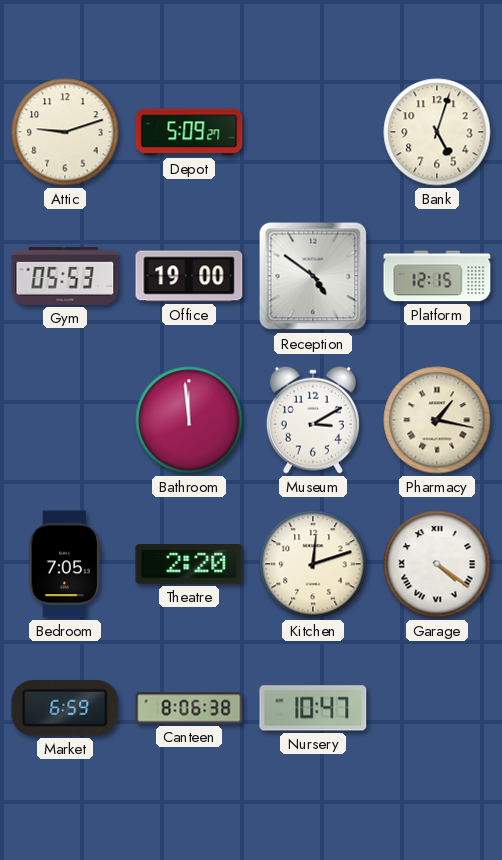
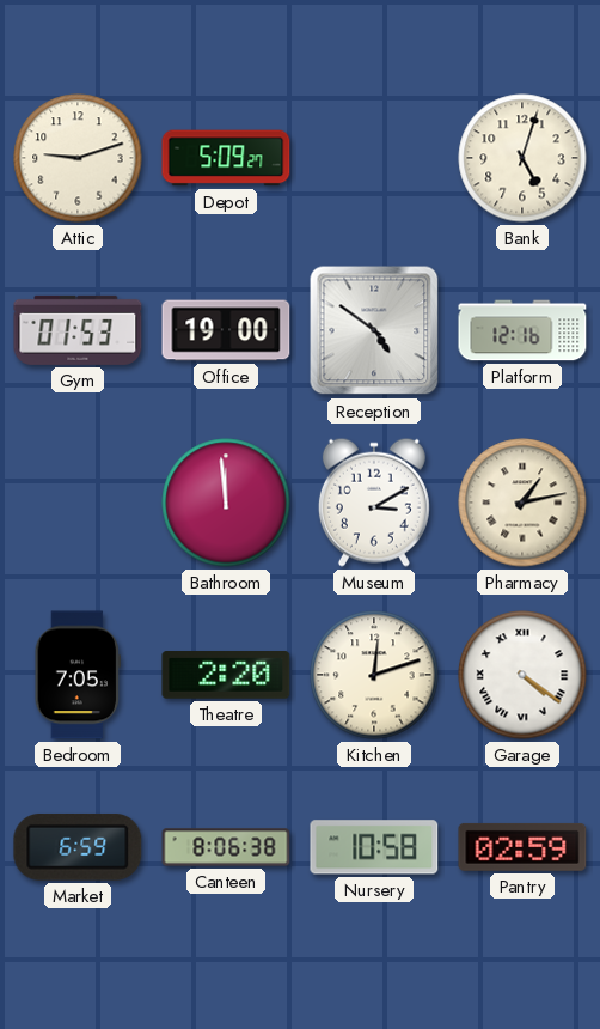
Gym: 05:53 -> 01:53 (78, 330)
Platform: 12:15 -> 12:16 (522, 330)
Pharmacy: 1:17 -> 1:13 (522, 503)
Nursery: 10:47 -> 10:58 (374, 847)
Pantry: none -> 02:59 (522, 847)
